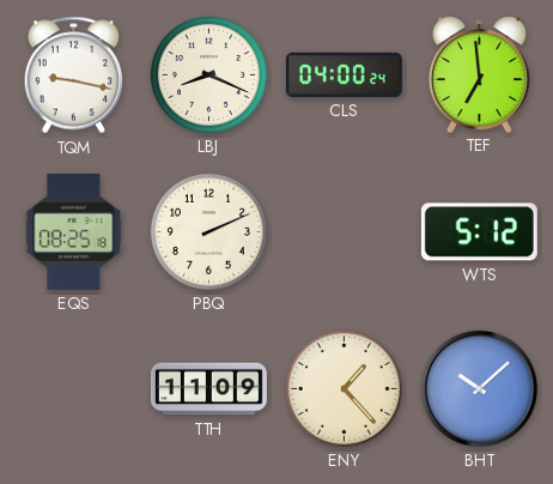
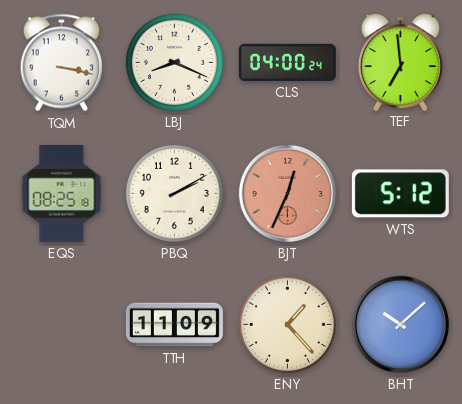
TQM: 9:17 -> 3:17 (62, 63)
PBQ: 2:11 -> 2:10 (174, 193)
BJT: none -> 12:34 (287, 193)
